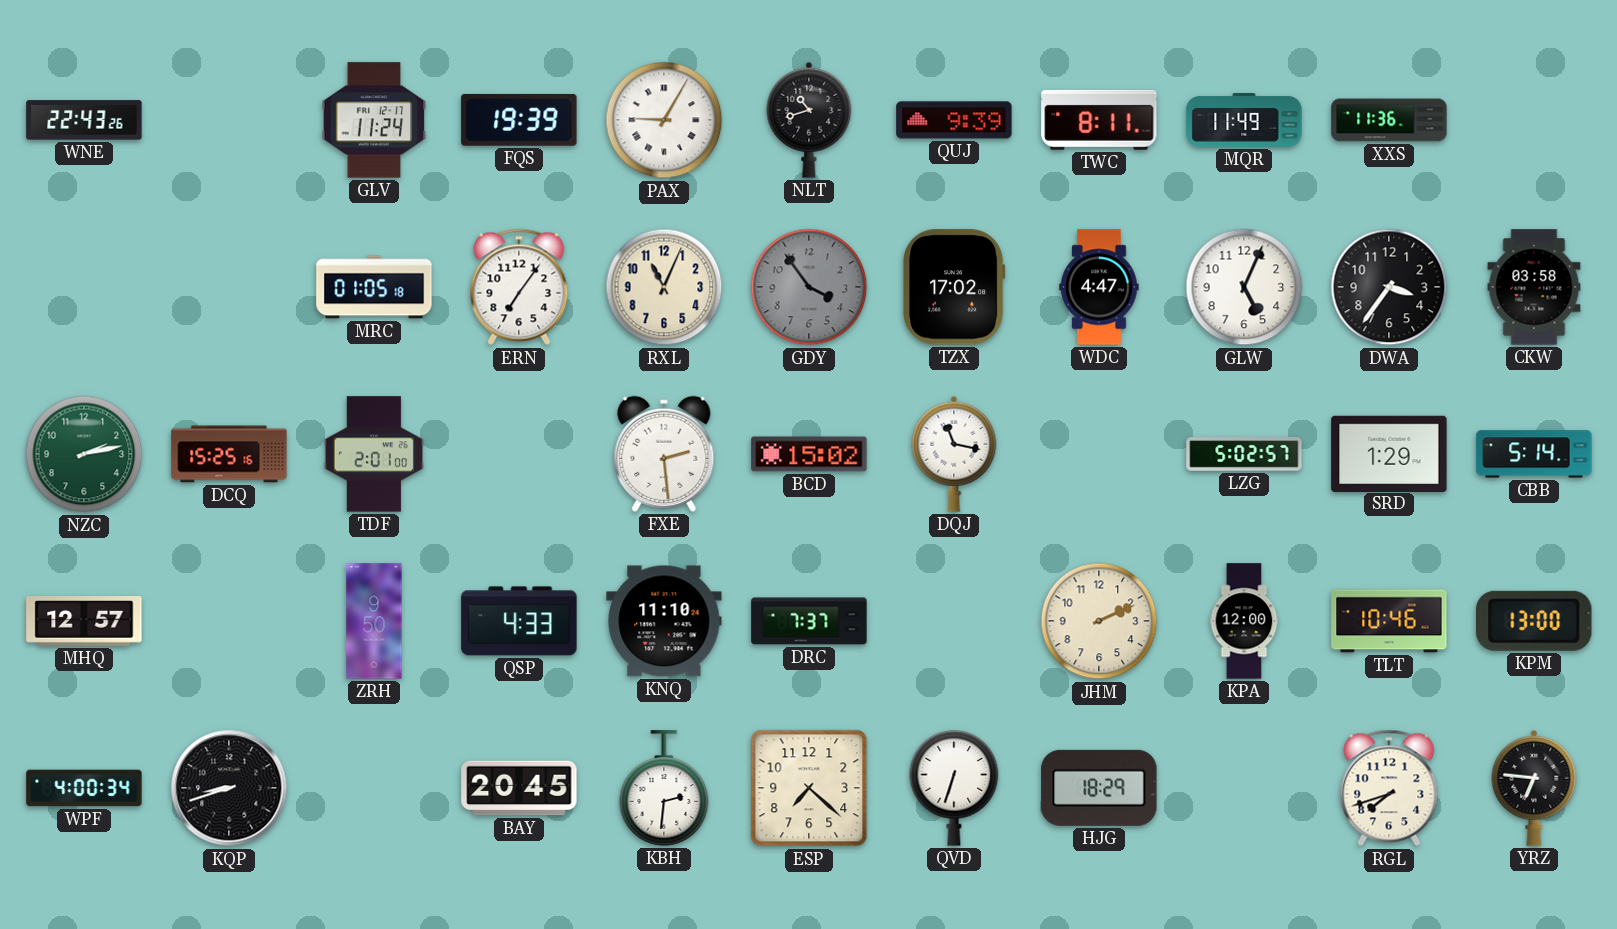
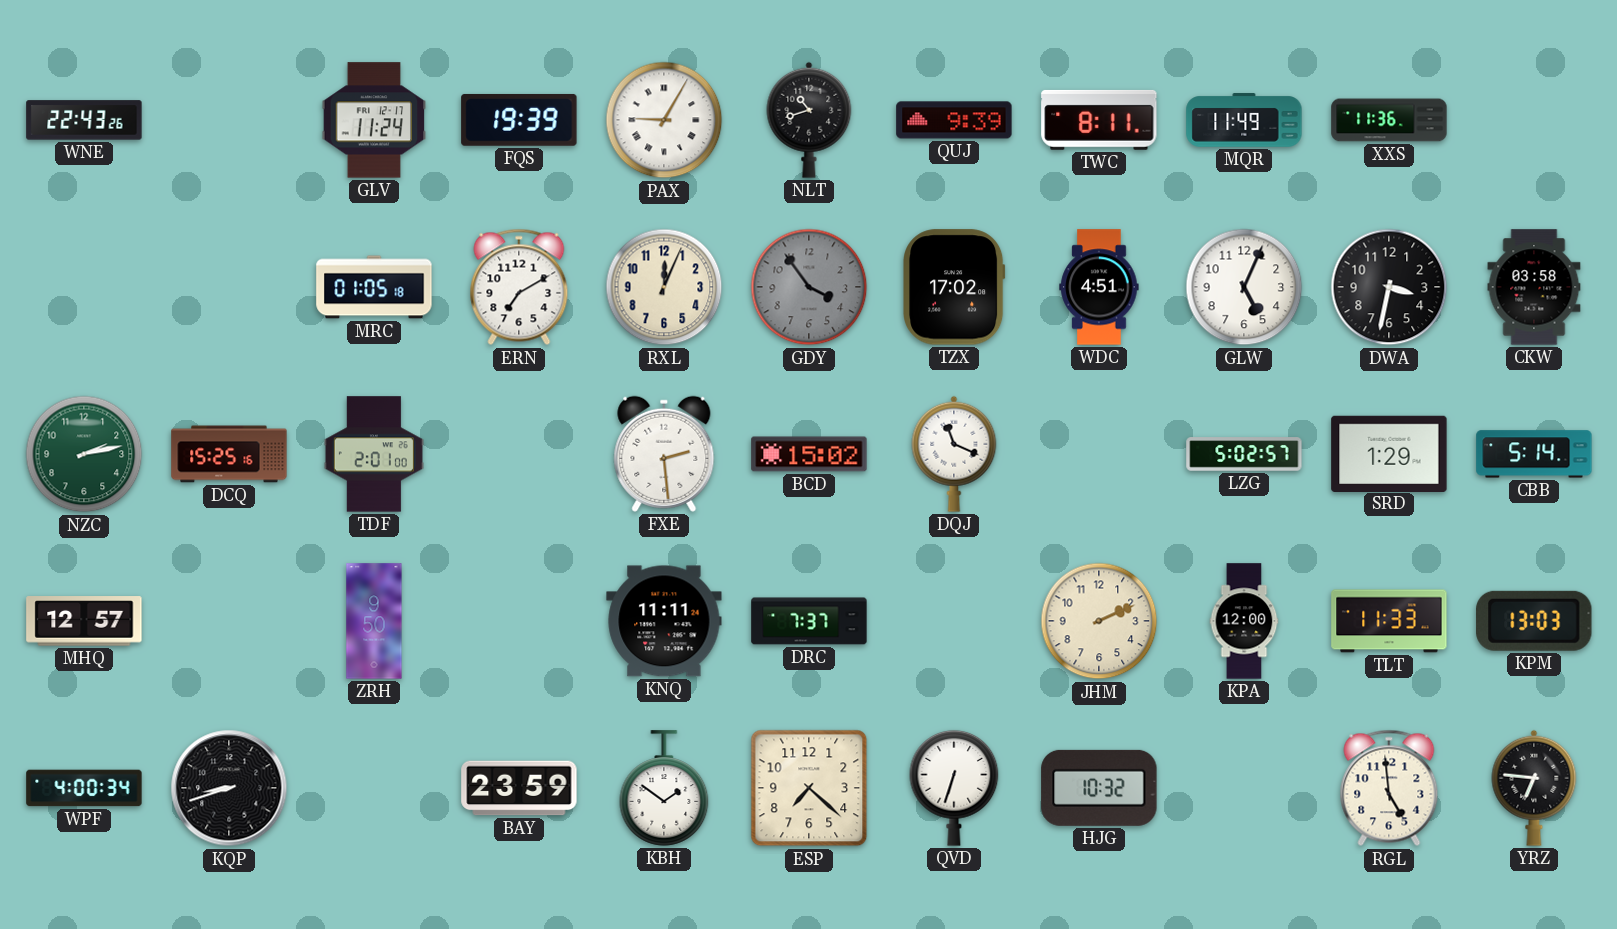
ERN: 7:06 -> 7:10 (519, 287)
RXL: 11:04 -> 12:04 (664, 287)
WDC: 4:47 -> 4:51 (1099, 287)
DWA: 3:36 -> 3:32 (1389, 287)
DQJ: 11:17 -> 11:19 (954, 454)
QSP: 4:33 -> none (519, 621)
KNQ: 11:10 -> 11:11 (664, 621)
TLT: 10:46 -> 11:33 (1389, 621)
KPM: 13:00 -> 13:03 (1534, 621)
BAY: 20:45 -> 23:59 (519, 788)
KBH: 2:31 -> 1:51 (664, 788)
HJG: 18:29 -> 10:32 (1099, 788)
RGL: 7:42 -> 4:59 (1389, 788)
